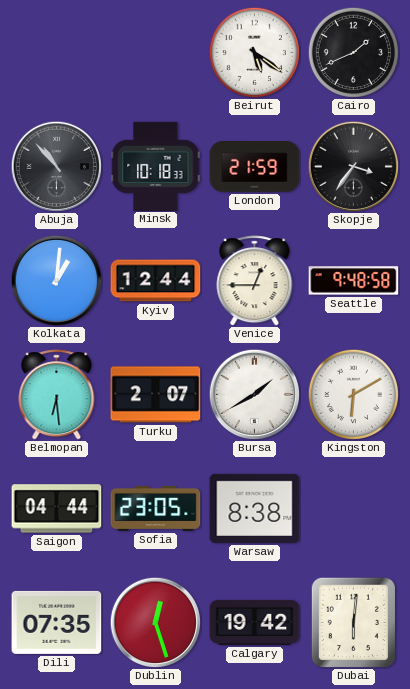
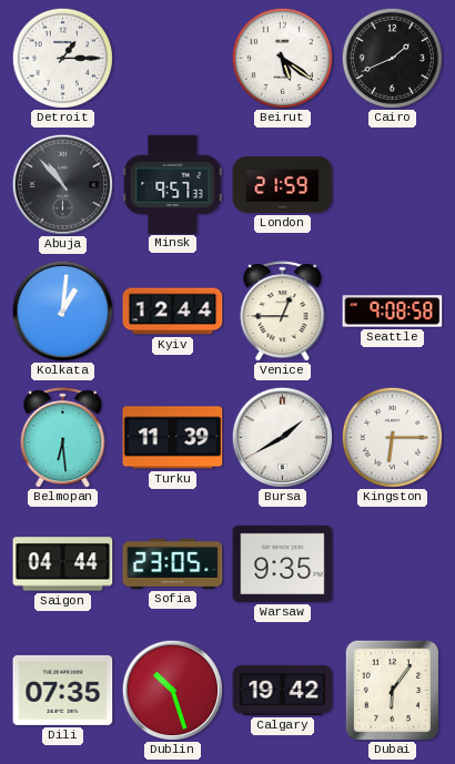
Detroit: none -> 1:15 (62, 58)
Minsk: 10:18 -> 9:57 (173, 184)
Skopje: 3:36 -> none (353, 166)
Seattle: 9:48 -> 9:08 (393, 312)
Turku: 2:07 -> 11:39 (173, 438)
Kingston: 6:10 -> 6:15 (392, 437)
Warsaw: 8:38 -> 9:35 (283, 563)
Dublin: 12:27 -> 10:27 (172, 690)
Dubai: 6:01 -> 6:06 (392, 690)
